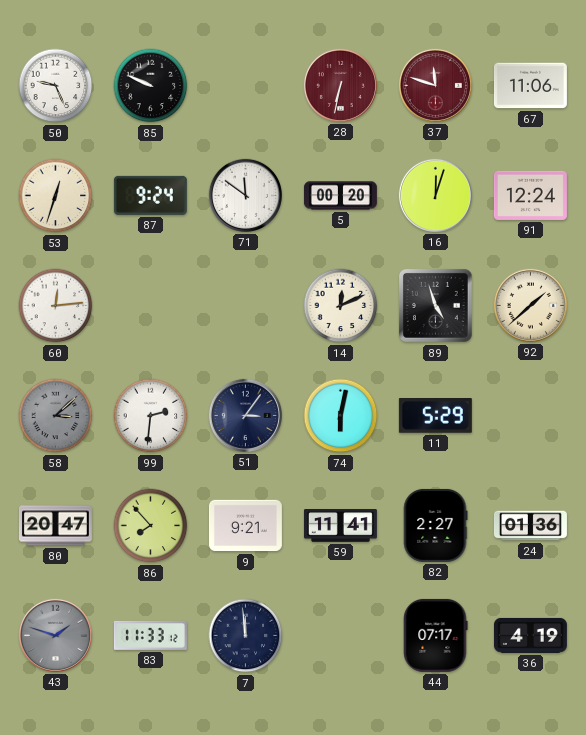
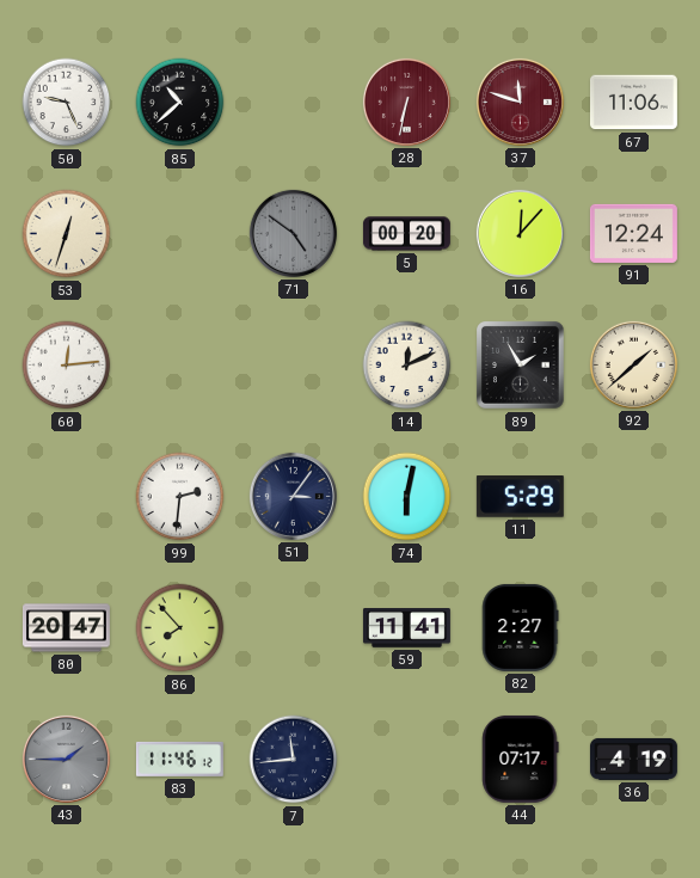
85: 9:49 -> 10:38 (180, 103)
87: 9:24 -> none (150, 195)
71: 11:51 -> 4:51 (293, 233)
71 dial: white -> grey (293, 233)
16: 12:03 -> 12:07 (520, 233)
89: 4:57 -> 1:55 (521, 366)
58: 3:08 -> none (56, 416)
9: 9:21 -> none (245, 526)
24: 01:36 -> none (530, 526)
43: 1:48 -> 1:45 (66, 759)
83: 11:33 -> 11:46 (179, 759)
7: 11:59 -> 11:44 (294, 760)
